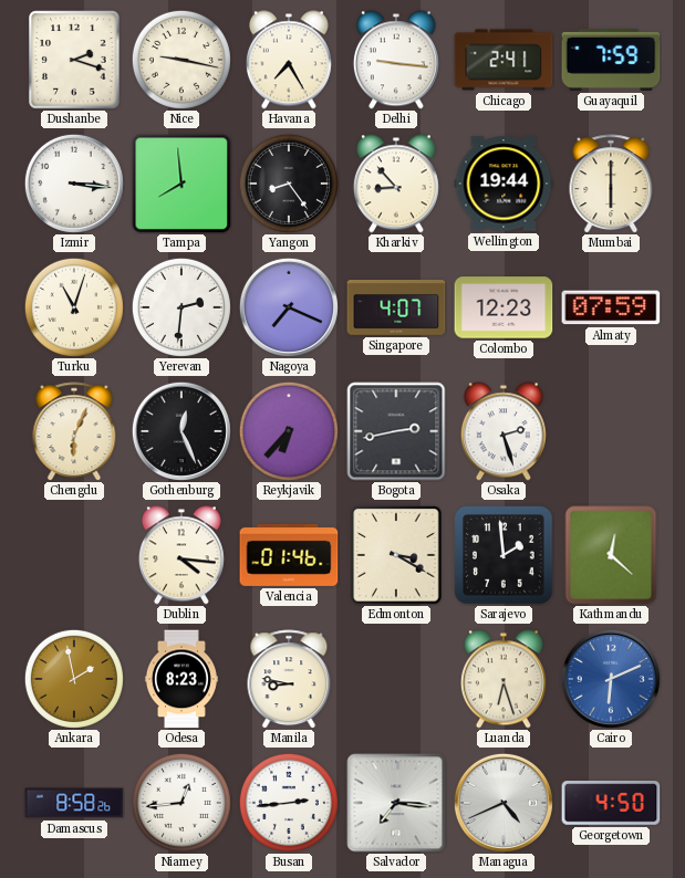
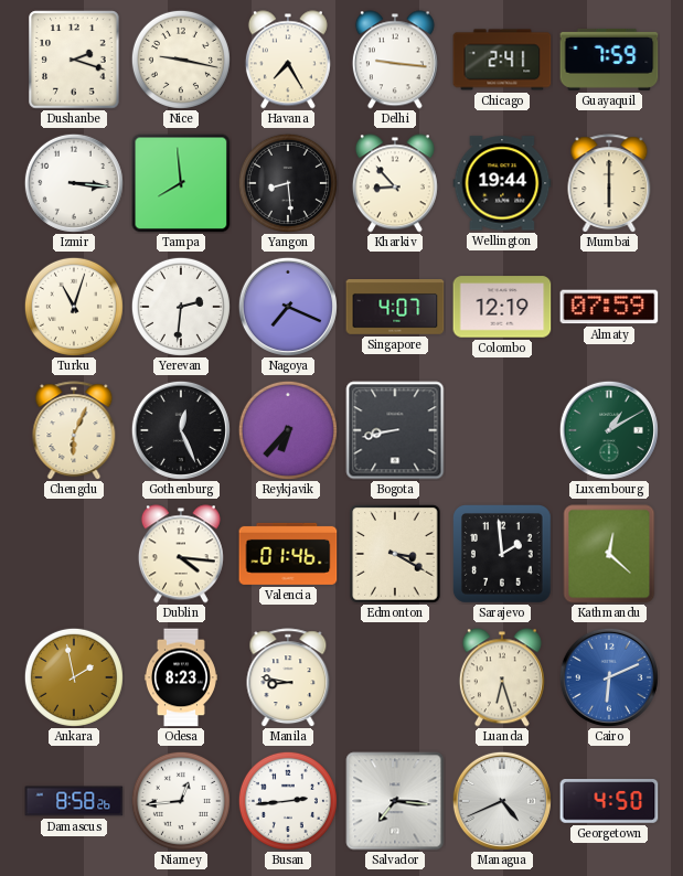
Yangon: 8:24 -> 8:29 (288, 183)
Colombo: 12:23 -> 12:19 (502, 307)
Bogota: 2:43 -> 8:43 (395, 430)
Osaka: 2:27 -> none (504, 431)
Luxembourg: none -> 1:10 (609, 430)
